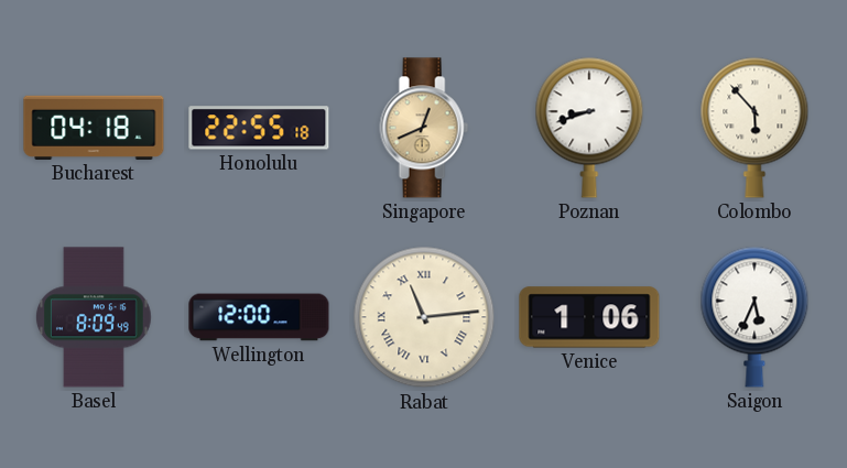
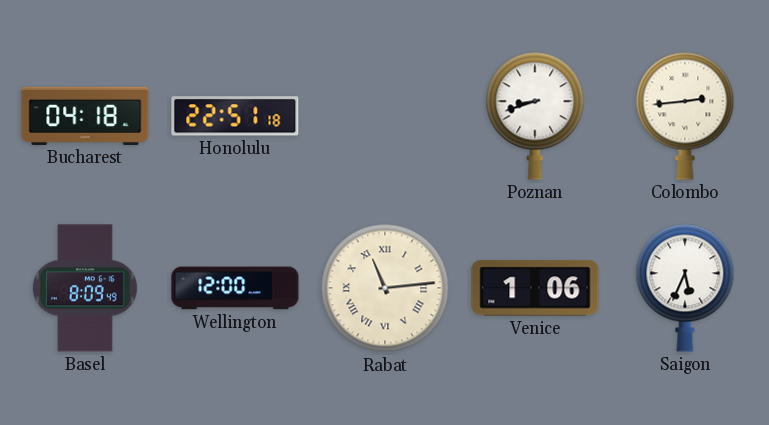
Honolulu: 22:55 -> 22:51 (235, 116)
Singapore: 12:41 -> none (424, 128)
Colombo: 5:53 -> 2:44 (685, 116)
